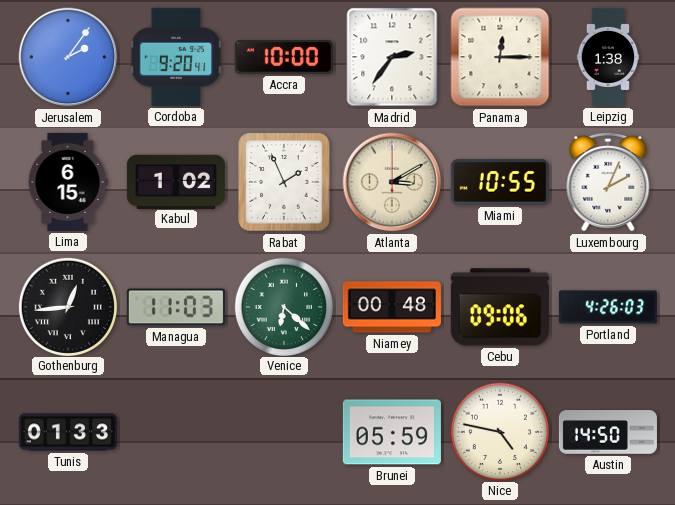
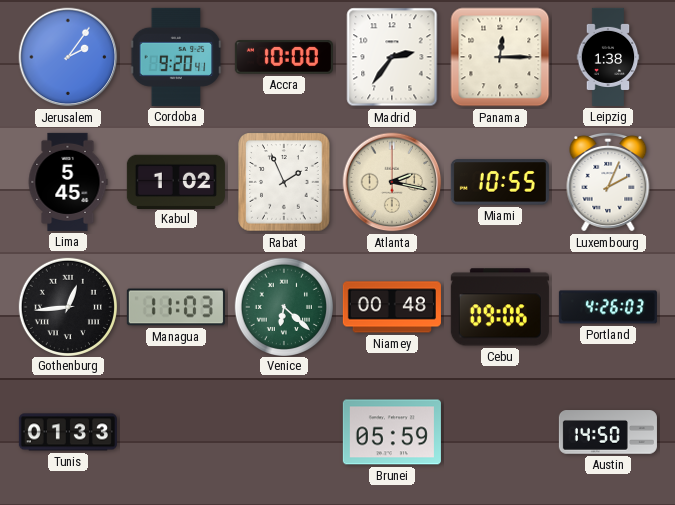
Lima: 6:15 -> 5:45 (68, 182)
Atlanta: 3:10 -> 2:17 (392, 182)
Nice: 4:47 -> none (499, 431)
